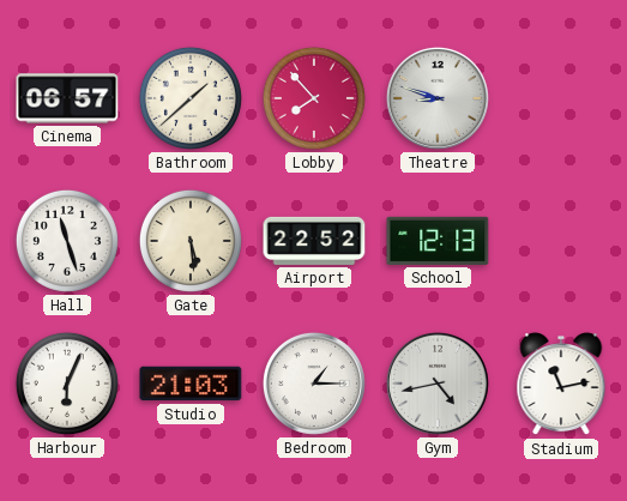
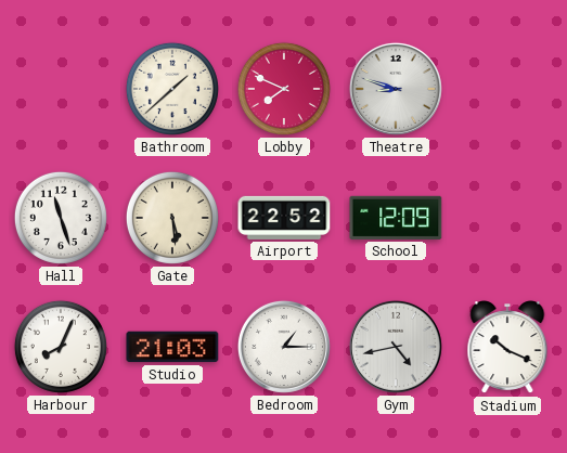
Cinema: 06:57 -> none (67, 98)
Lobby: 7:53 -> 7:49 (284, 89)
School: 12:13 -> 12:09 (396, 218)
Harbour: 6:04 -> 8:04 (61, 347)
Stadium: 11:13 -> 10:19 (507, 348)
